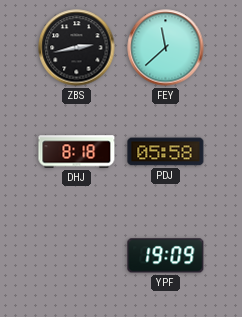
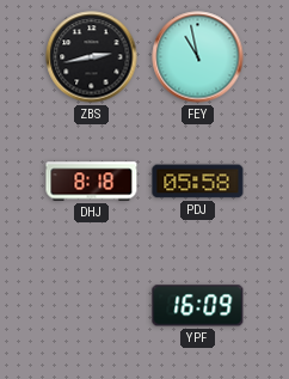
FEY: 11:38 -> 10:58 (198, 57)
YPF: 19:09 -> 16:09 (198, 306)
